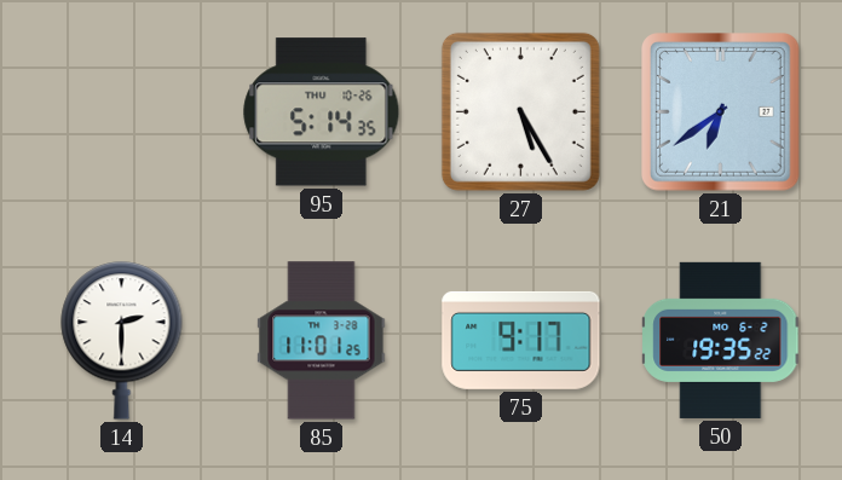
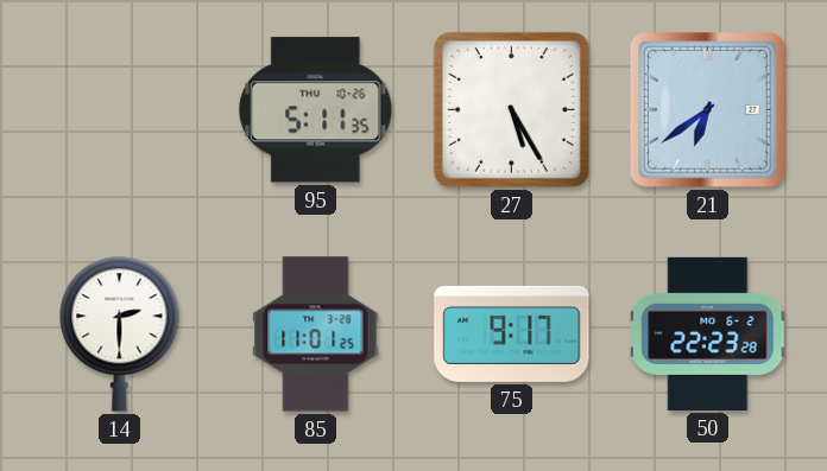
95: 5:14 -> 5:11 (316, 110)
50: 19:35 -> 22:23 (708, 333)
